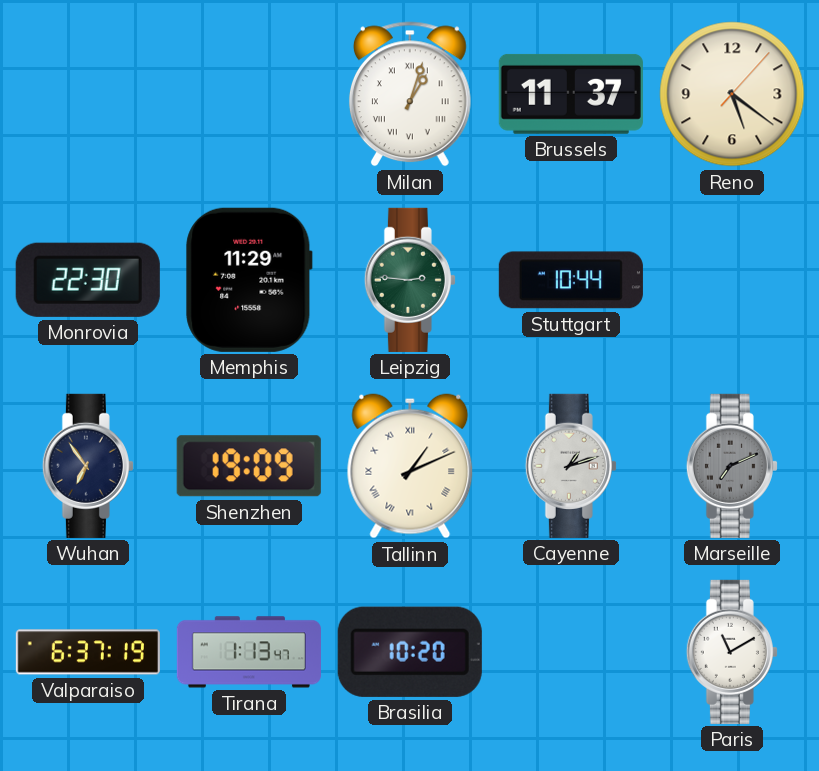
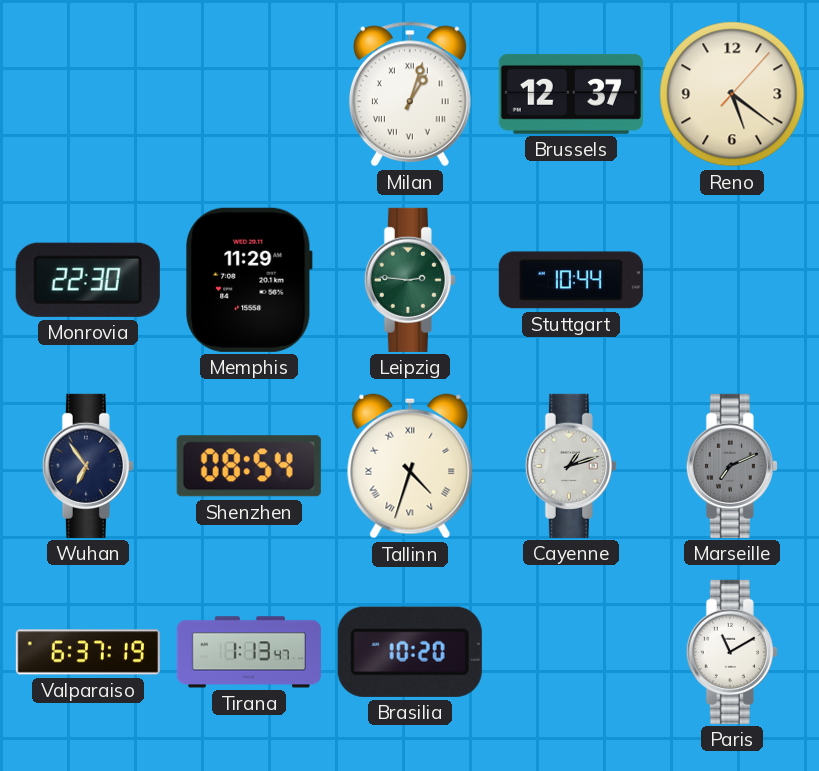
Brussels: 11:37 -> 12:37 (571, 94)
Shenzhen: 19:09 -> 08:54 (249, 466)
Tallinn: 1:11 -> 4:33 (410, 466)
